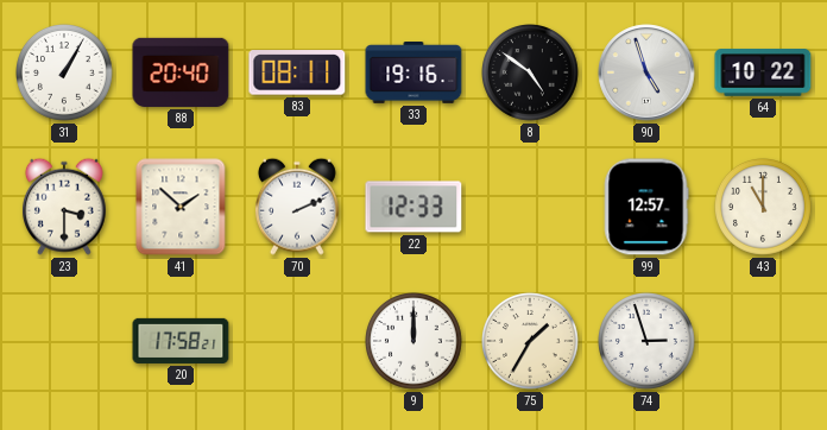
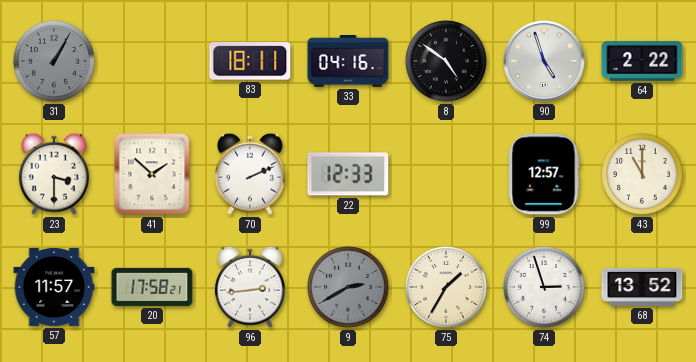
31 dial: white -> grey (55, 62)
88: 20:40 -> none (181, 72)
83: 08:11 -> 18:11 (250, 61)
33: 19:16 -> 04:16 (348, 62)
64: 10:22 -> 2:22 (642, 61)
57: none -> 11:57 (54, 287)
96: none -> 2:44 (250, 287)
9: 12:00 -> 2:40 (349, 288)
9 dial: white -> grey (349, 288)
68: none -> 13:52 (642, 287)
